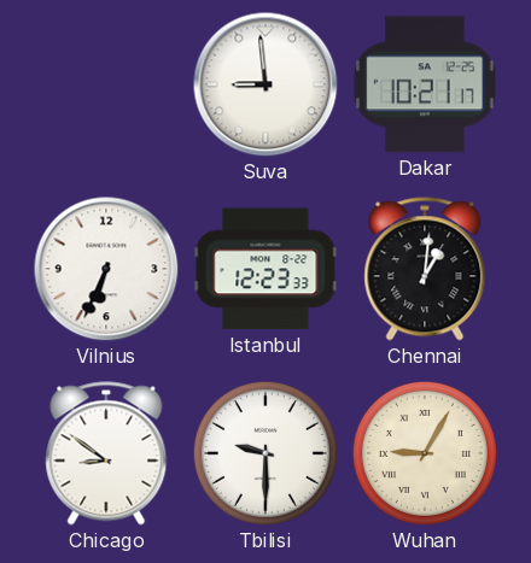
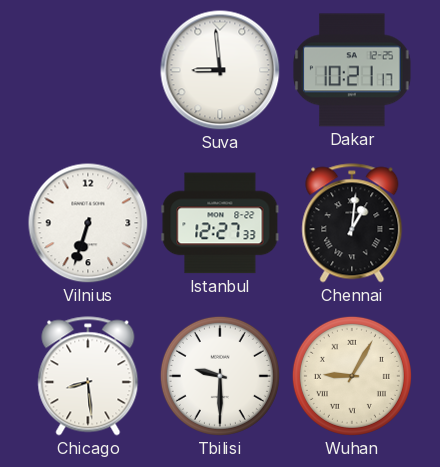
Vilnius: 6:34 -> 6:33 (88, 223)
Istanbul: 12:23 -> 12:27 (220, 223)
Chicago: 8:51 -> 8:29 (88, 376)
